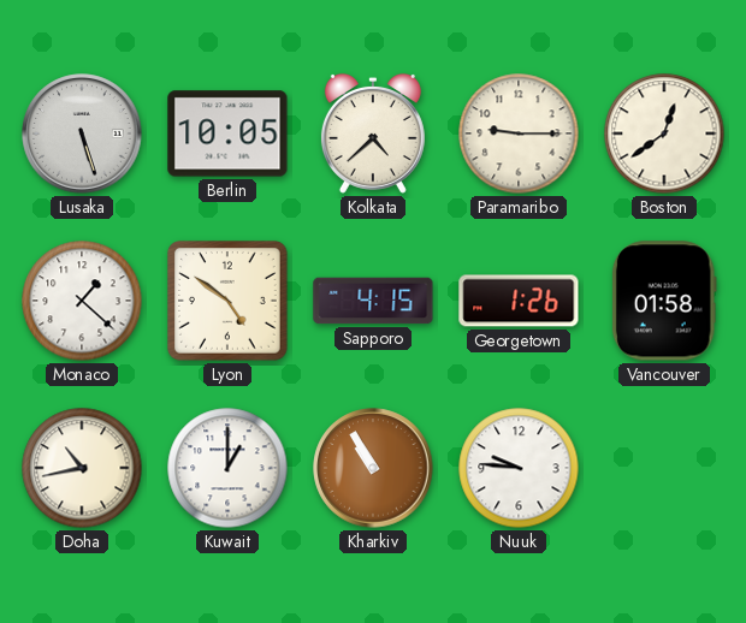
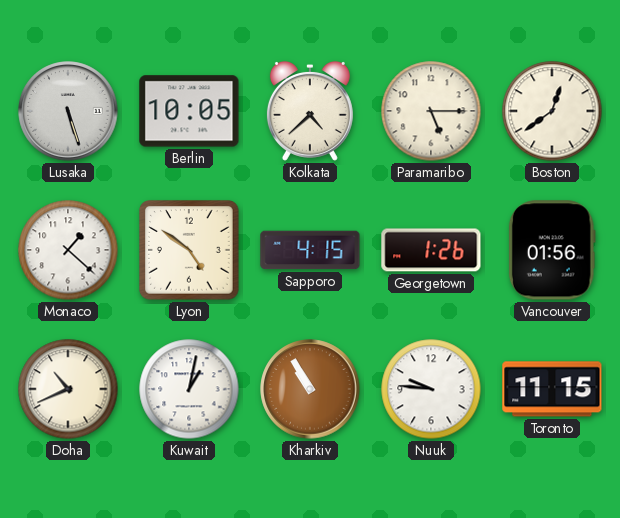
Paramaribo: 9:15 -> 5:15 (431, 111)
Vancouver: 01:58 -> 01:56 (552, 250)
Doha: 10:43 -> 10:41 (68, 389)
Kuwait: 1:00 -> 1:02 (189, 389)
Toronto: none -> 11:15 (552, 389)
